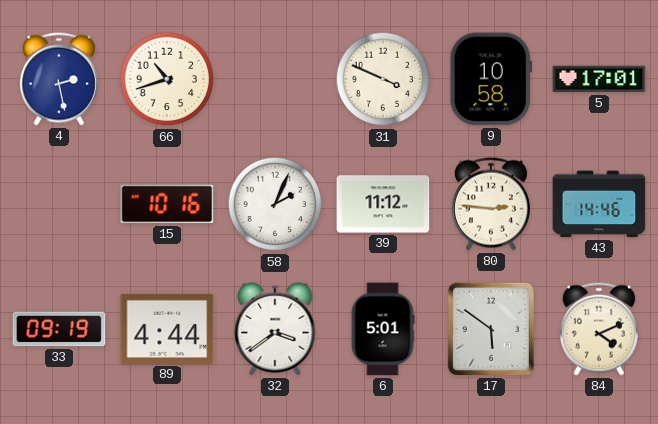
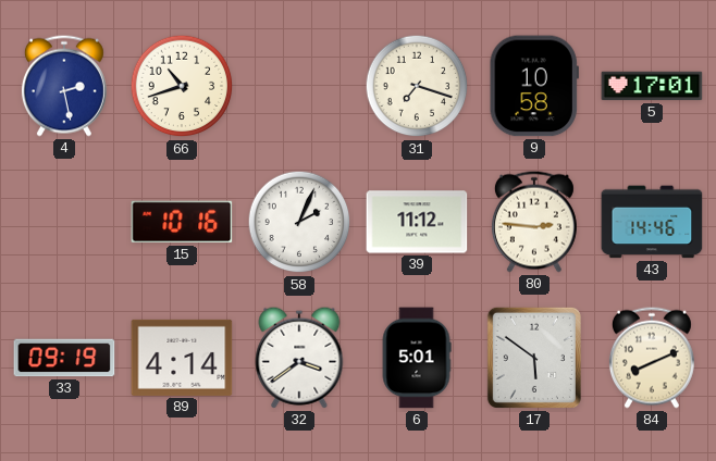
31: 3:49 -> 7:18 (417, 86)
89: 4:44 -> 4:14 (182, 358)
84: 4:11 -> 8:11 (652, 358)
